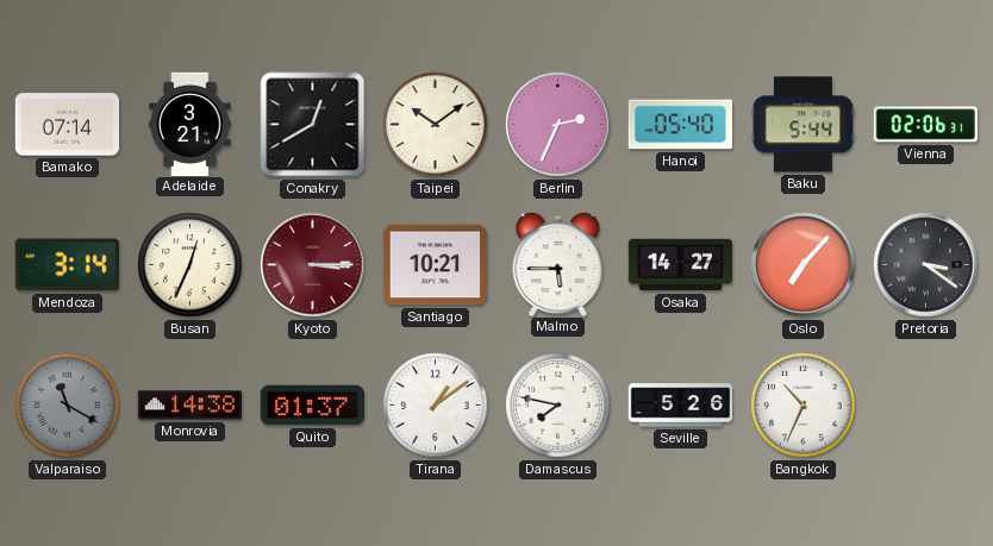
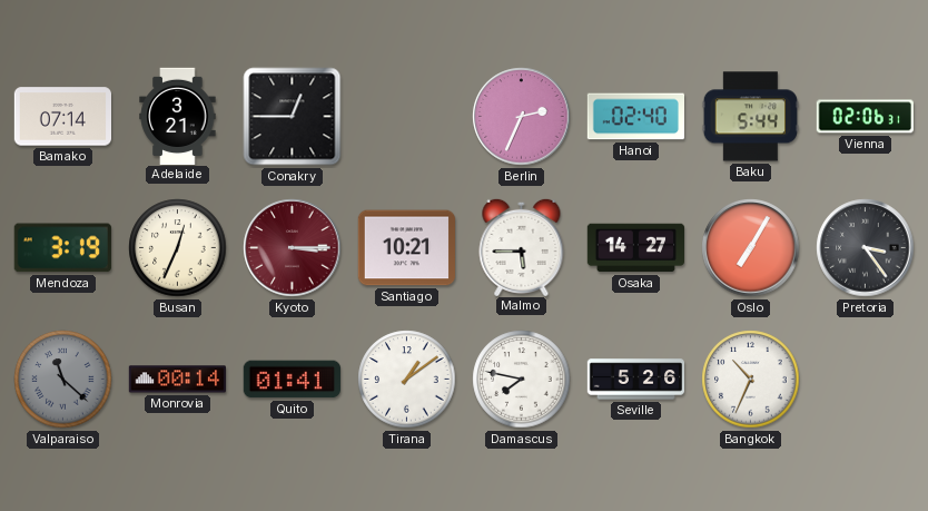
Conakry: 12:40 -> 12:45 (293, 117)
Taipei: 10:09 -> none (436, 125)
Hanoi: 05:40 -> 02:40 (635, 117)
Mendoza: 3:14 -> 3:19 (62, 248)
Oslo: 7:07 -> 7:05 (751, 248)
Pretoria: 3:21 -> 3:24 (866, 248)
Valparaiso: 11:20 -> 11:22 (63, 380)
Monrovia: 14:38 -> 00:14 (177, 380)
Quito: 01:37 -> 01:41 (292, 380)
